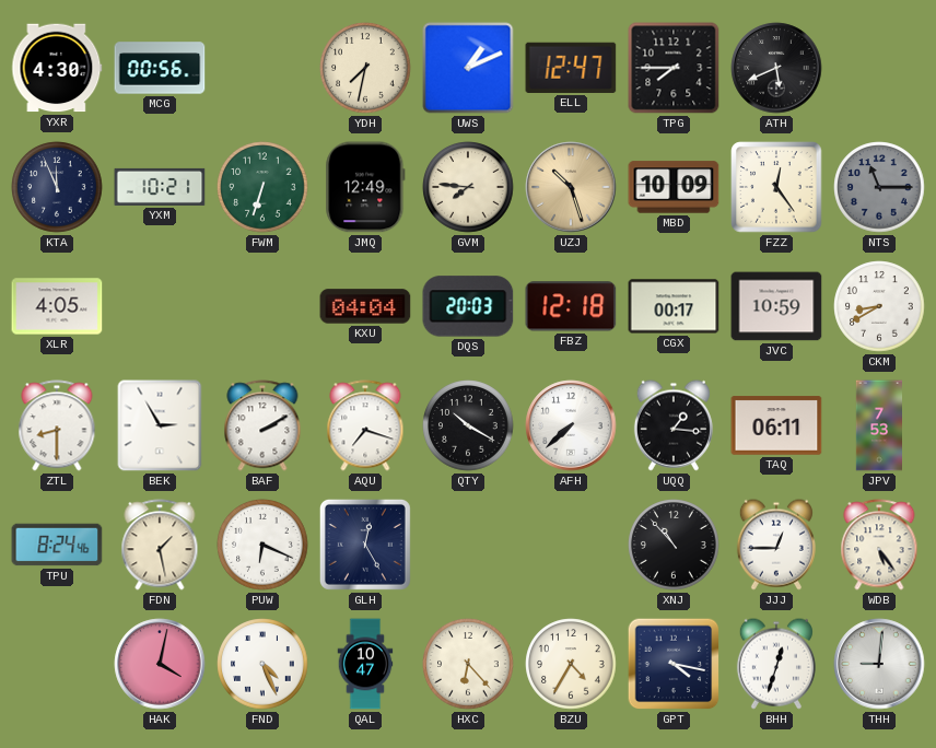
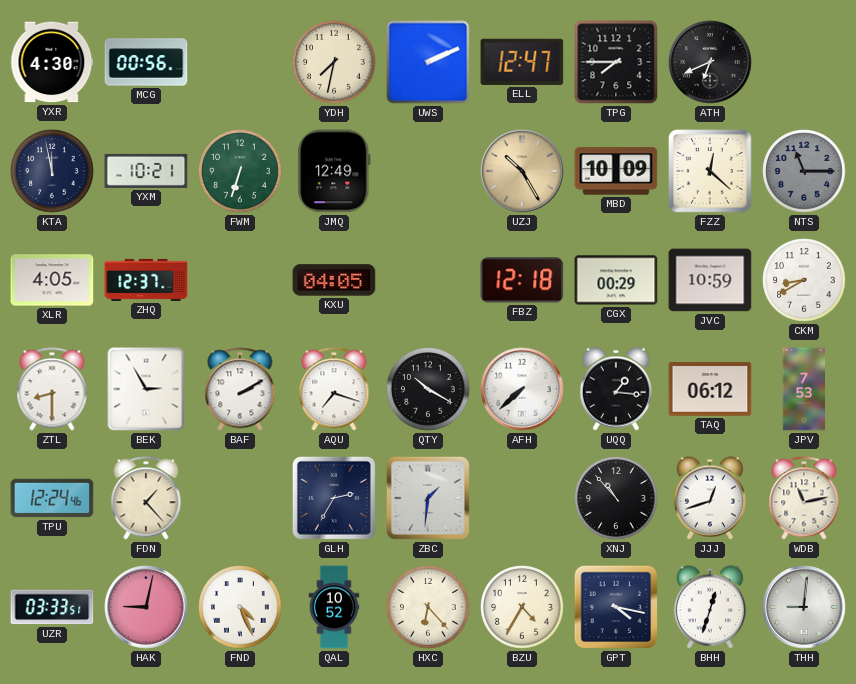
UWS: 1:11 -> 2:11 (428, 62)
ATH: 5:41 -> 6:41 (710, 62)
KTA: 11:56 -> 11:58 (52, 171)
GVM: 7:46 -> none (468, 187)
UZJ: 10:27 -> 10:25 (522, 171)
FZZ: 12:24 -> 12:22 (710, 171)
ZHQ: none -> 12:37 (146, 280)
KXU: 04:04 -> 04:05 (334, 280)
DQS: 20:03 -> none (468, 306)
CGX: 00:17 -> 00:29 (616, 280)
TAQ: 06:11 -> 06:12 (710, 389)
TPU: 8:24 -> 12:24 (52, 498)
FDN: 1:28 -> 1:23 (146, 498)
PUW: 6:19 -> none (262, 545)
GLH: 12:25 -> 2:35 (334, 498)
ZBC: none -> 1:31 (428, 498)
JJJ: 12:45 -> 12:42 (710, 498)
WDB: 5:24 -> 11:13 (804, 498)
UZR: none -> 03:33 (52, 607)
HAK: 4:02 -> 9:02 (146, 607)
QAL: 10:47 -> 10:52 (334, 607)
